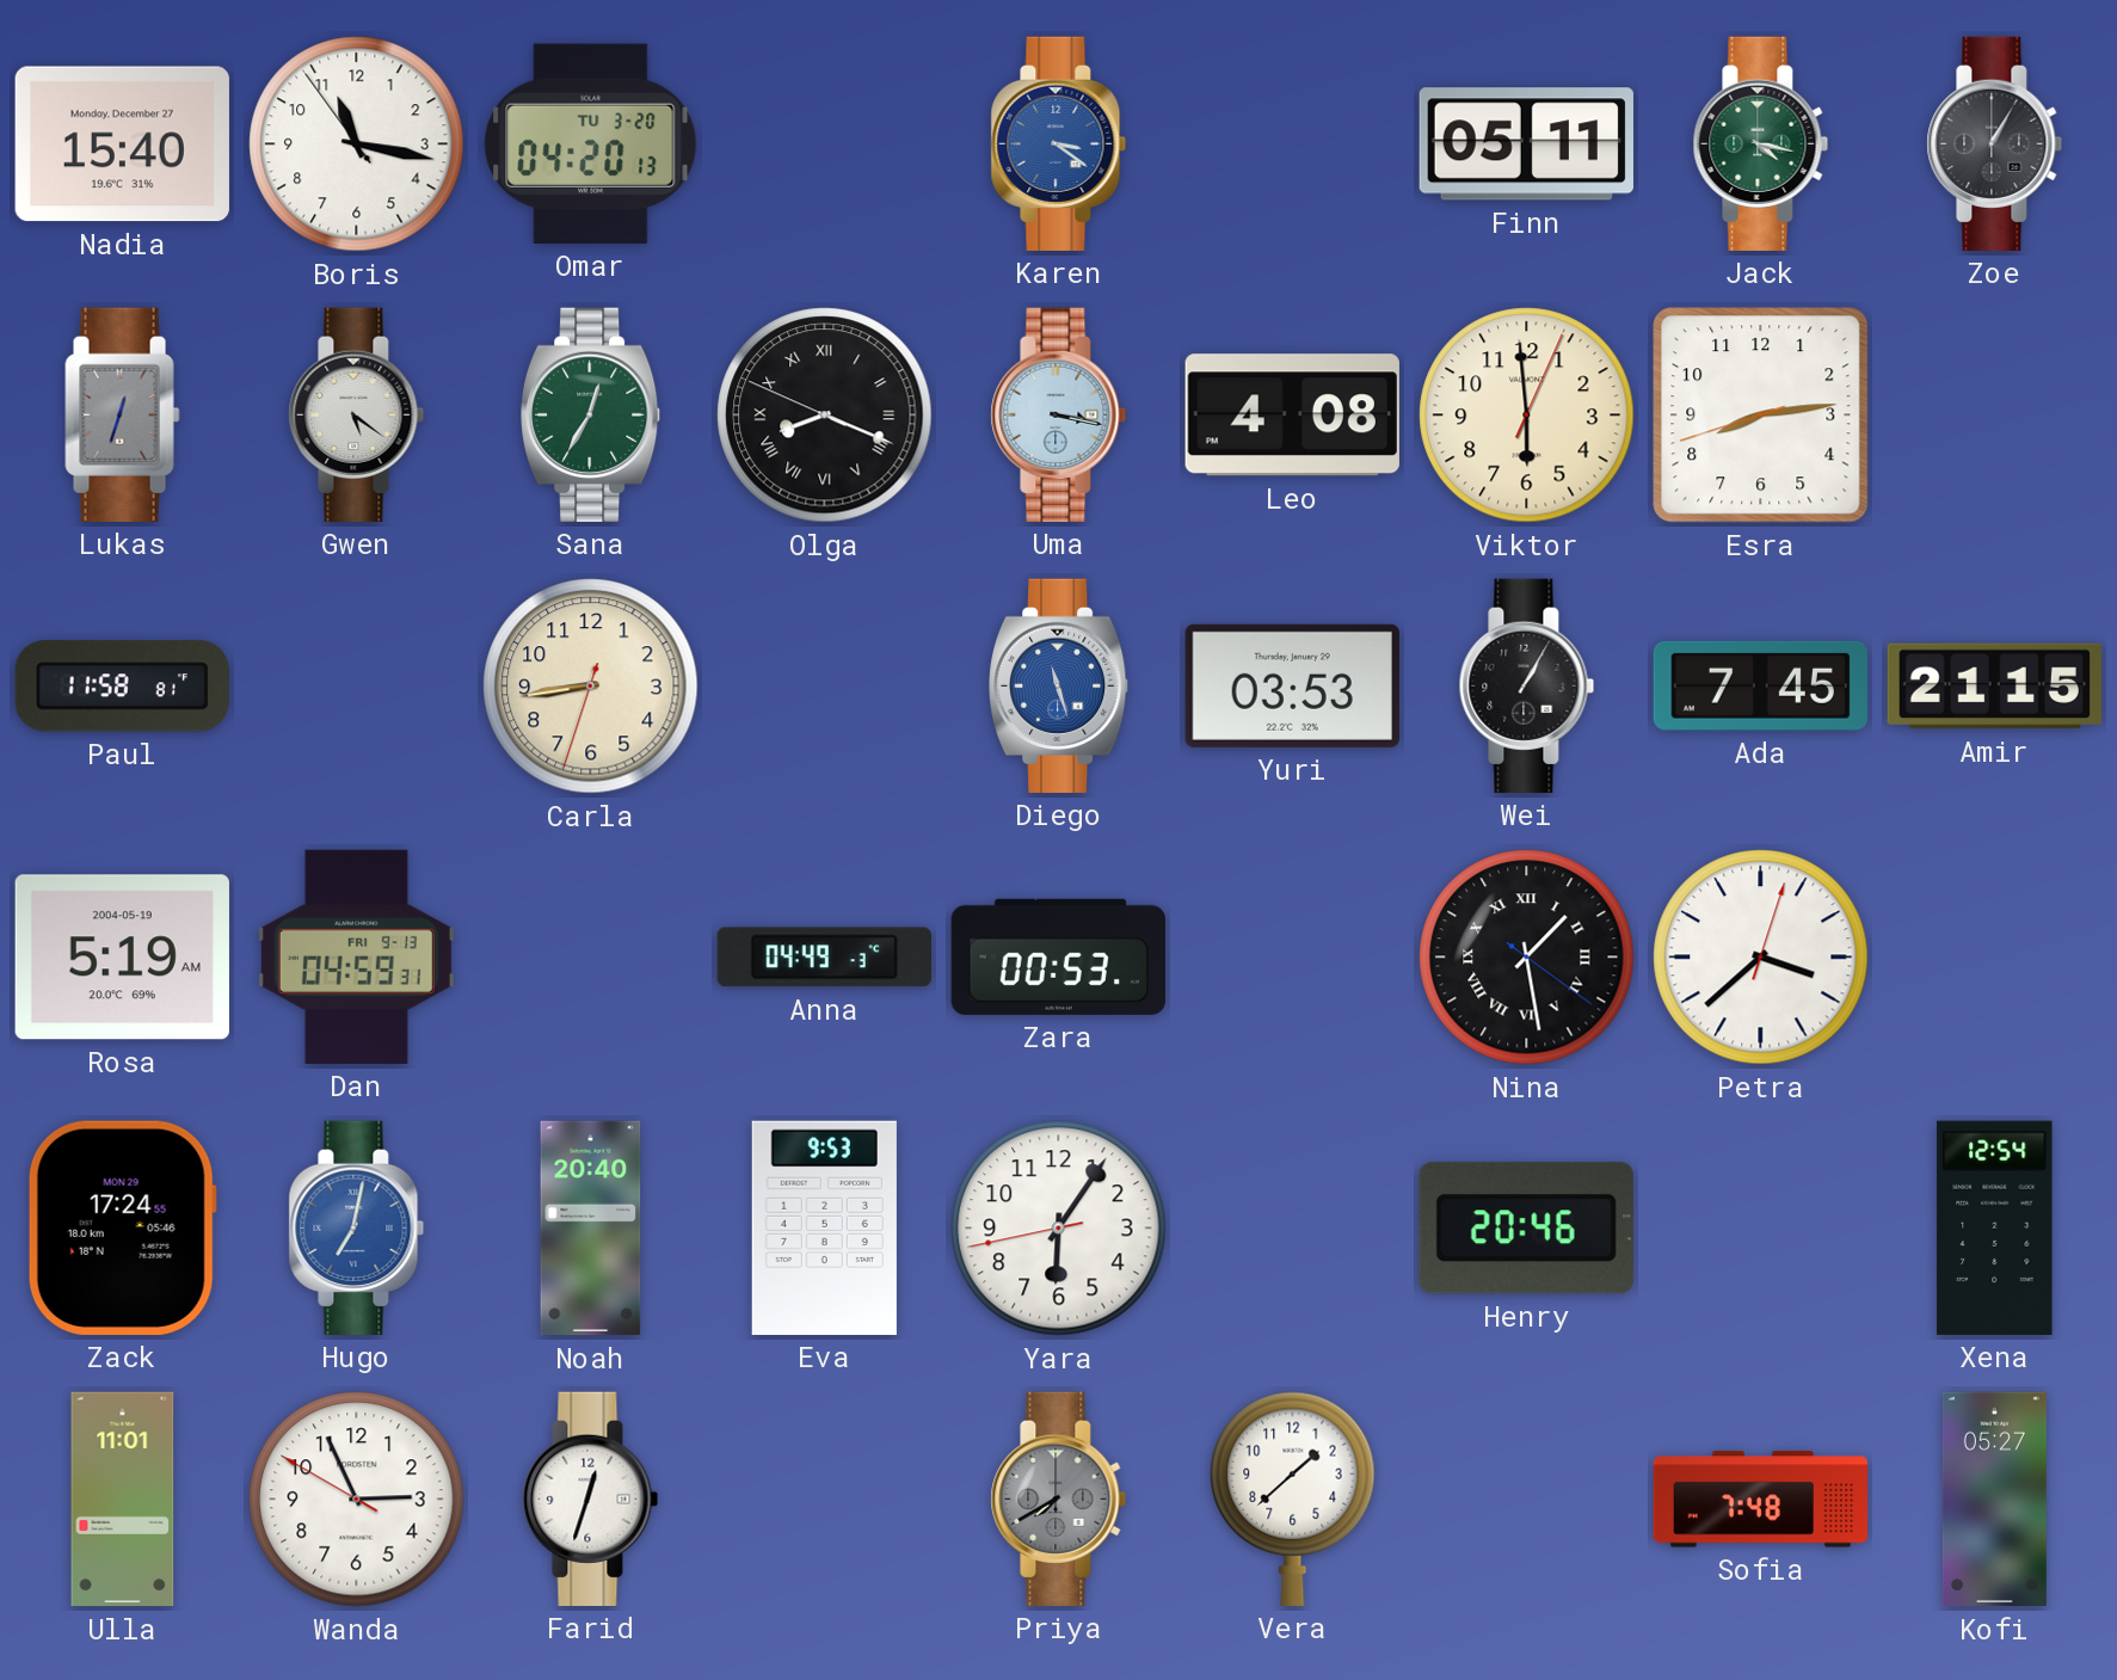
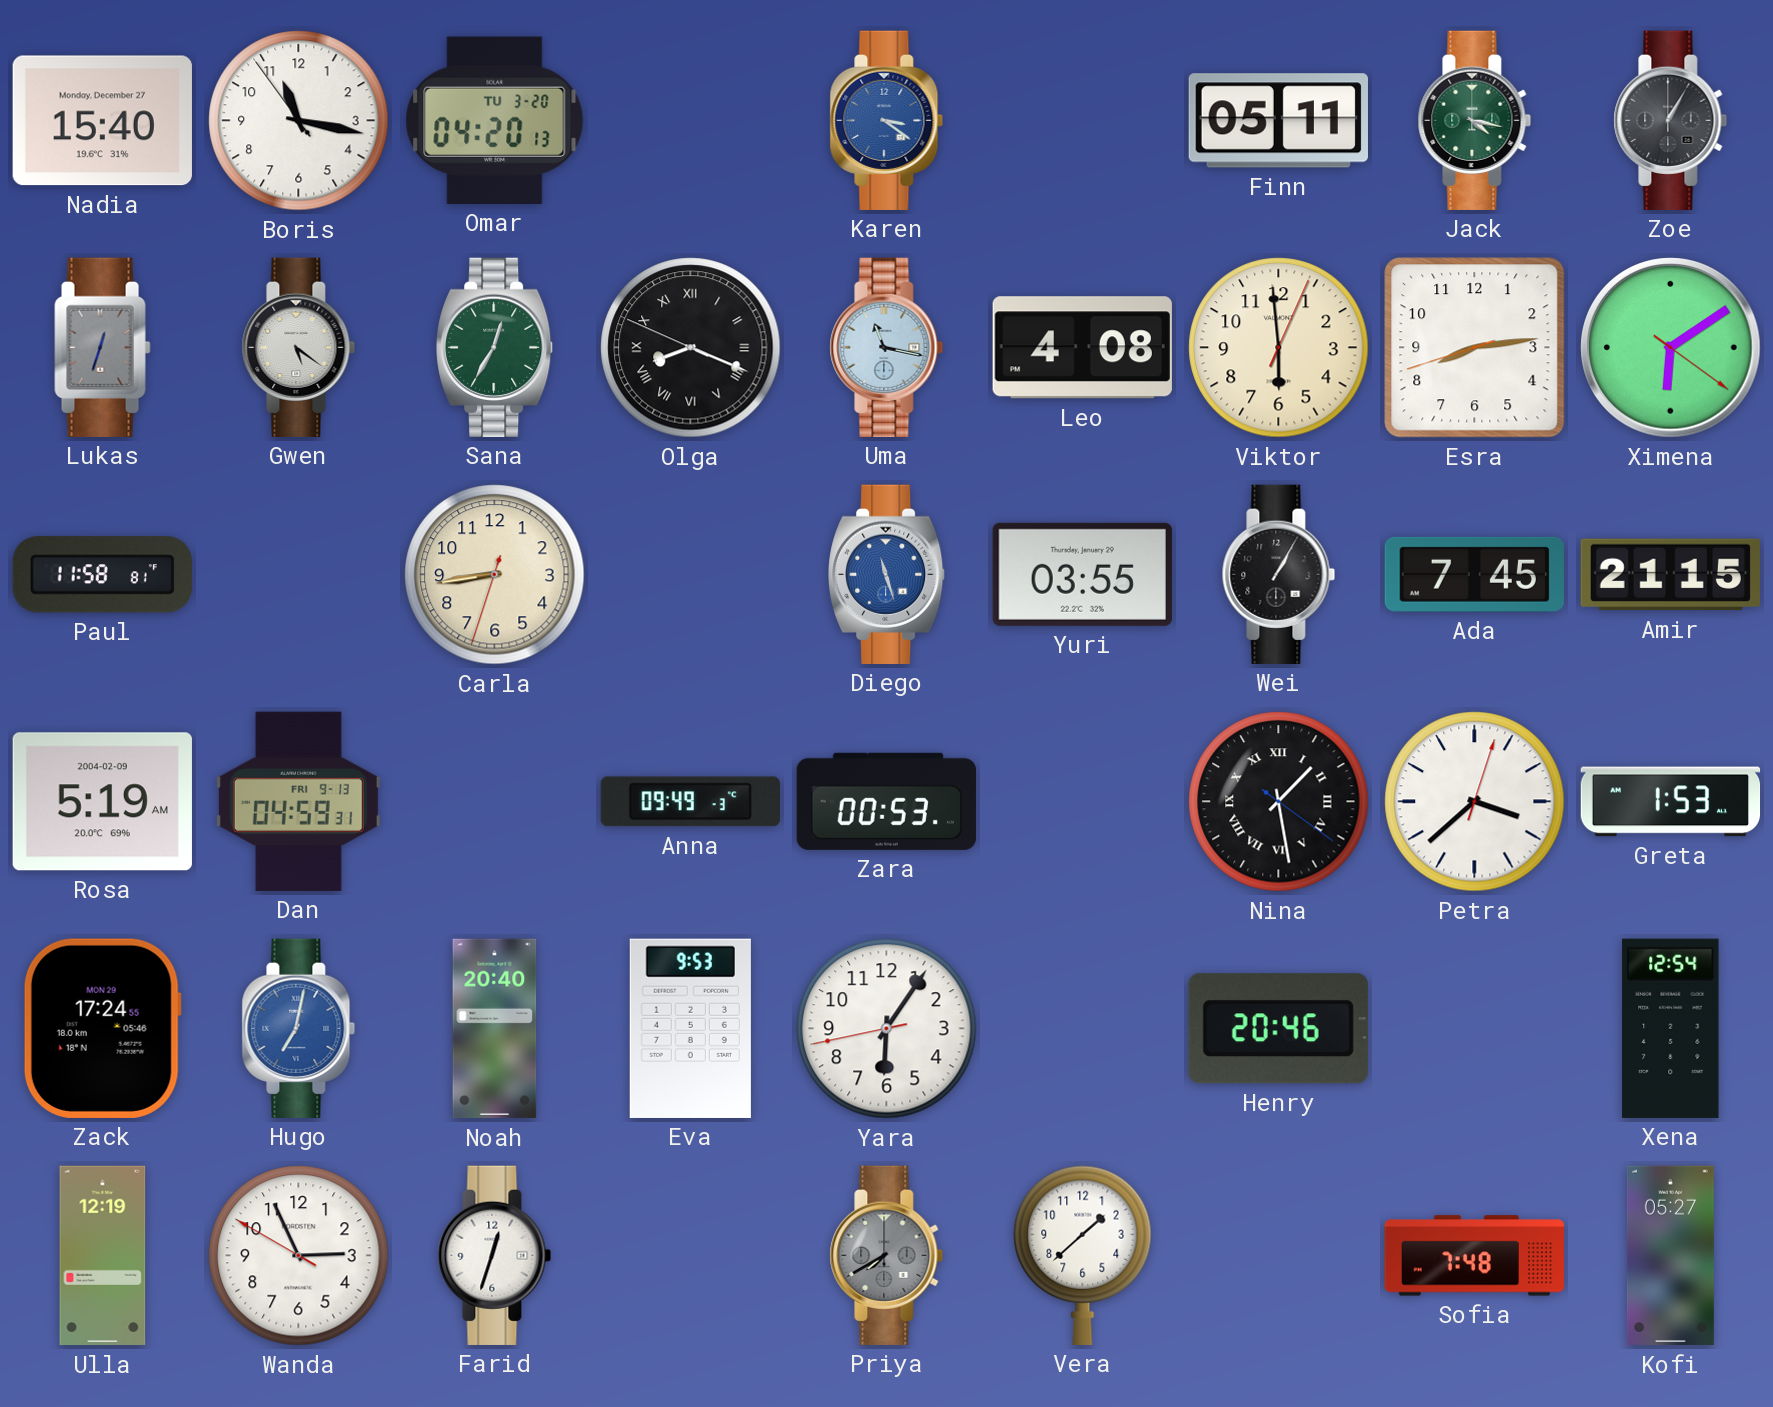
Uma: 3:17 -> 11:17 (887, 347)
Ximena: none -> 6:09 (1671, 348)
Yuri: 03:53 -> 03:55 (1082, 574)
Rosa date: 2004-05-19 -> 2004-02-09 (102, 802)
Anna: 04:49 -> 09:49 (690, 802)
Greta: none -> 1:53 (1671, 802)
Ulla: 11:01 -> 12:19 (103, 1256)
